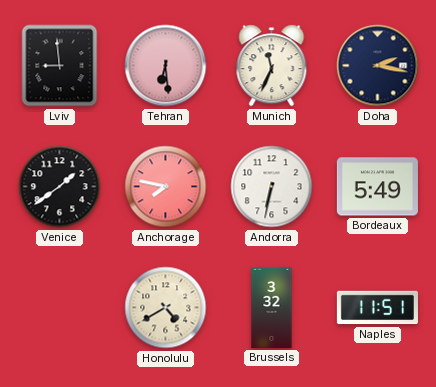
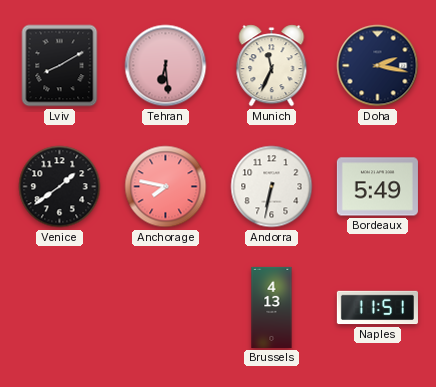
Lviv: 8:59 -> 8:10 (60, 66)
Honolulu: 4:40 -> none (166, 308)
Brussels: 3:32 -> 4:13 (272, 307)
